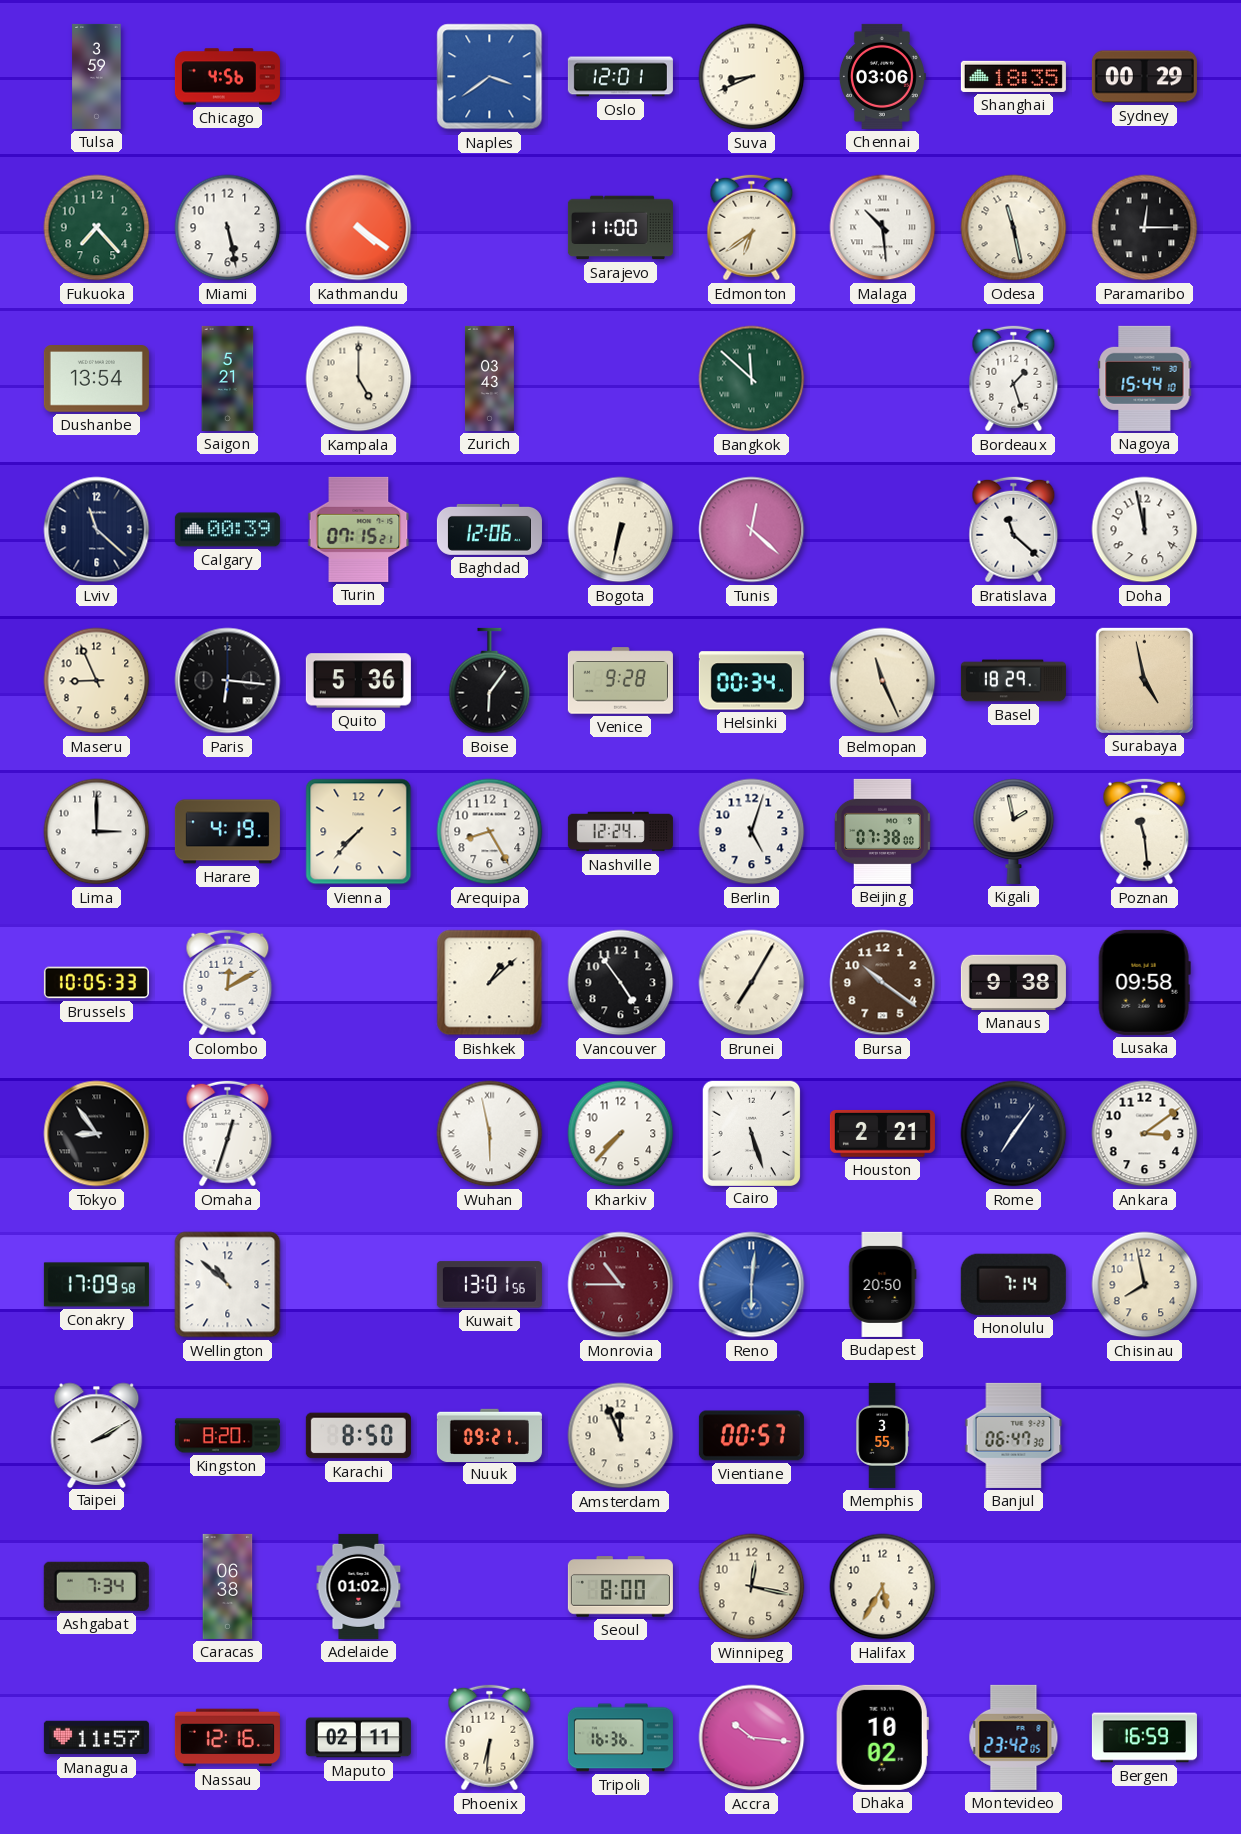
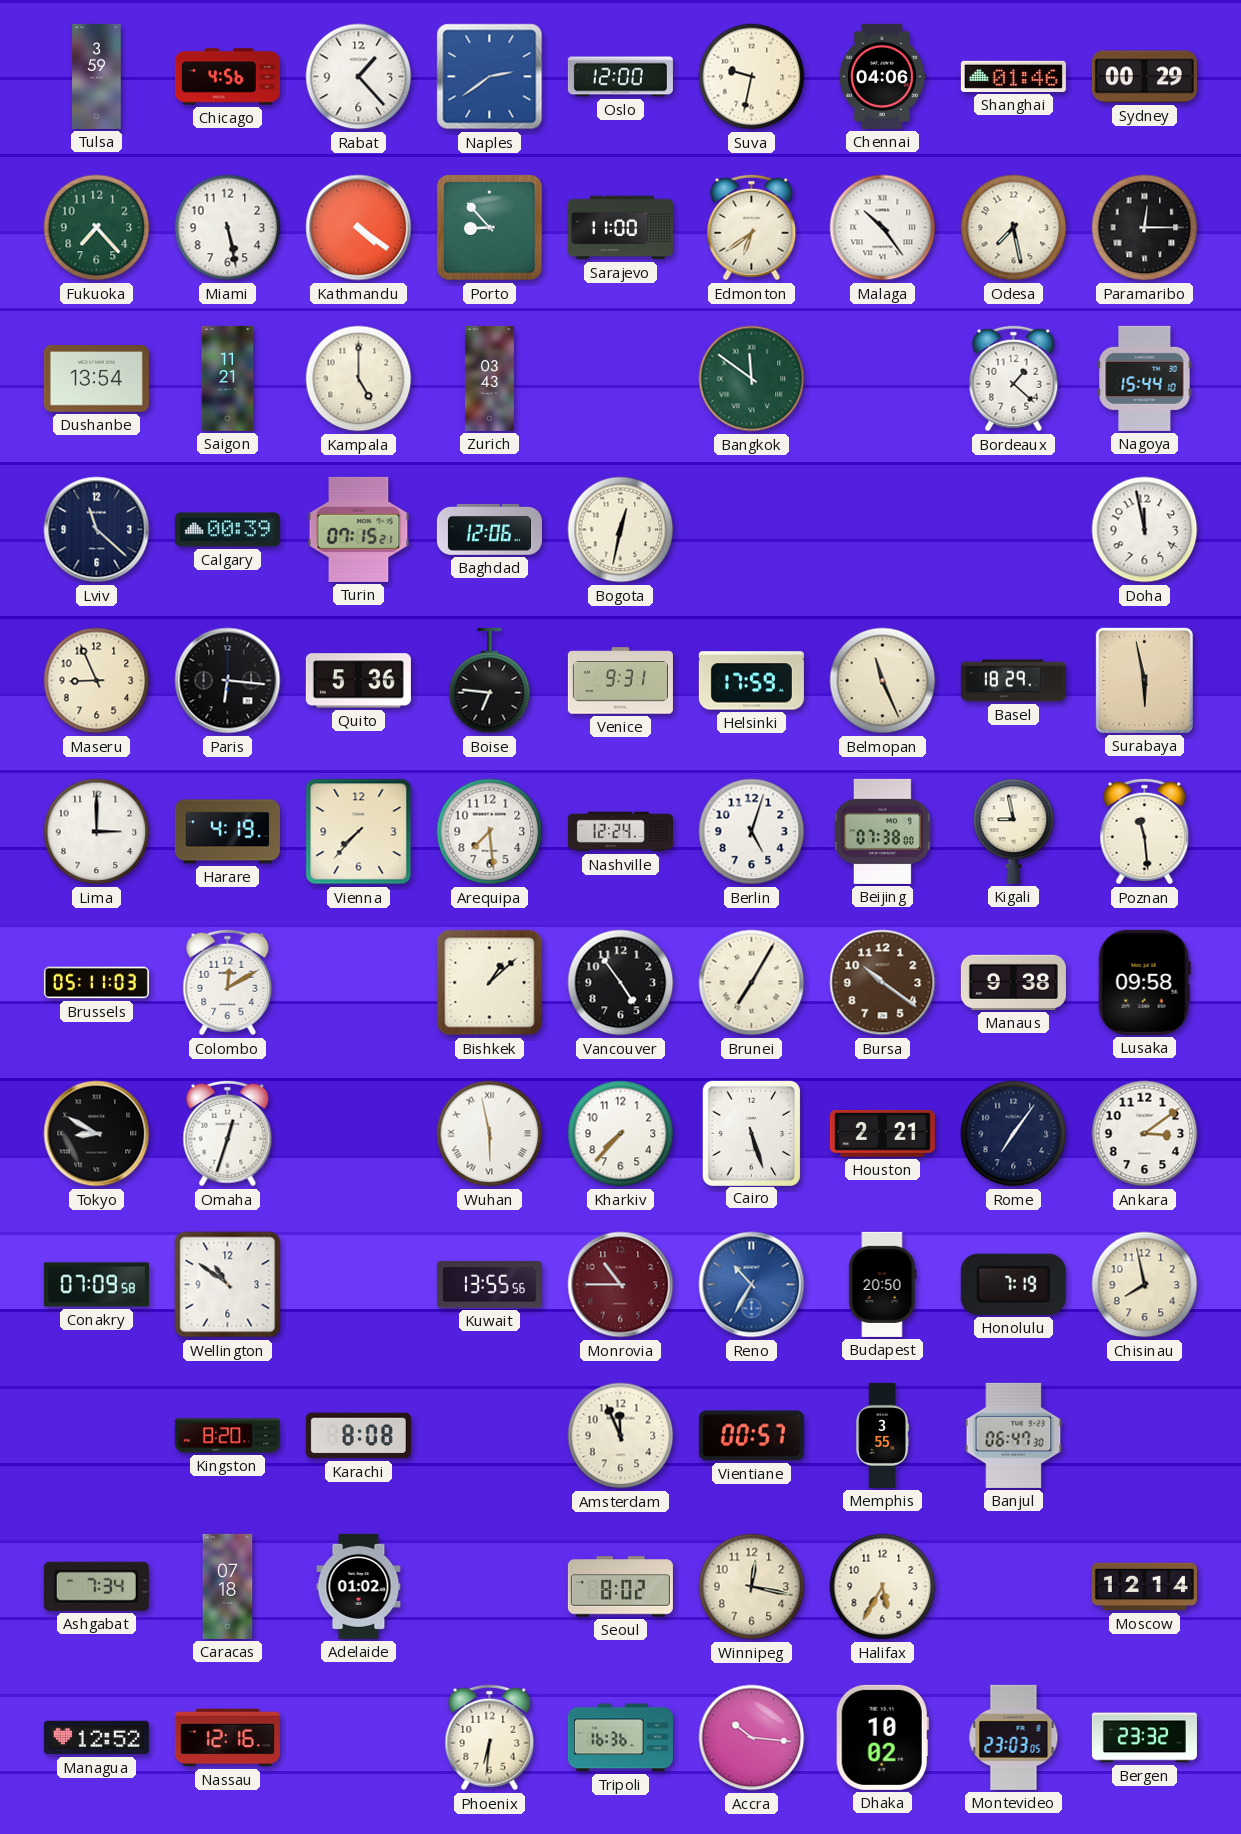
Rabat: none -> 1:23 (359, 77)
Naples: 3:39 -> 2:39 (490, 77)
Oslo: 12:01 -> 12:00 (620, 77)
Suva: 8:41 -> 9:32 (752, 77)
Chennai: 03:06 -> 04:06 (882, 76)
Shanghai: 18:35 -> 01:46 (1013, 76)
Porto: none -> 8:53 (490, 228)
Malaga: 10:29 -> 10:24 (883, 228)
Odesa: 11:28 -> 7:28 (1014, 228)
Saigon: 5:21 -> 11:21 (228, 378)
Bangkok: 11:52 -> 11:51 (752, 379)
Bordeaux: 1:27 -> 1:22 (1014, 379)
Bogota: 6:32 -> 12:32 (621, 530)
Tunis: 12:22 -> none (752, 530)
Bratislava: 11:22 -> none (1014, 530)
Boise: 6:06 -> 6:46 (490, 681)
Venice: 9:28 -> 9:31 (620, 681)
Helsinki: 00:34 -> 17:59 (751, 681)
Surabaya: 4:58 -> 5:58 (1144, 680)
Arequipa: 8:25 -> 7:29 (490, 832)
Kigali: 1:58 -> 8:58 (1014, 831)
Brussels: 10:05 -> 05:11 (96, 983)
Tokyo: 8:54 -> 8:50 (97, 1134)
Conakry: 17:09 -> 07:09 (96, 1285)
Wellington: 10:52 -> 10:51 (228, 1285)
Kuwait: 13:01 -> 13:55 (489, 1285)
Reno: 6:01 -> 10:35 (752, 1285)
Honolulu: 7:14 -> 7:19 (1013, 1284)
Taipei: 2:10 -> none (97, 1435)
Karachi: 8:50 -> 8:08 (358, 1436)
Nuuk: 09:21 -> none (489, 1435)
Caracas: 06:38 -> 07:18 (228, 1586)
Seoul: 8:00 -> 8:02 (620, 1587)
Moscow: none -> 12:14 (1144, 1587)
Managua: 11:57 -> 12:52 (96, 1738)
Maputo: 02:11 -> none (358, 1738)
Montevideo: 23:42 -> 23:03 (1014, 1737)
Bergen: 16:59 -> 23:32 (1144, 1738)
